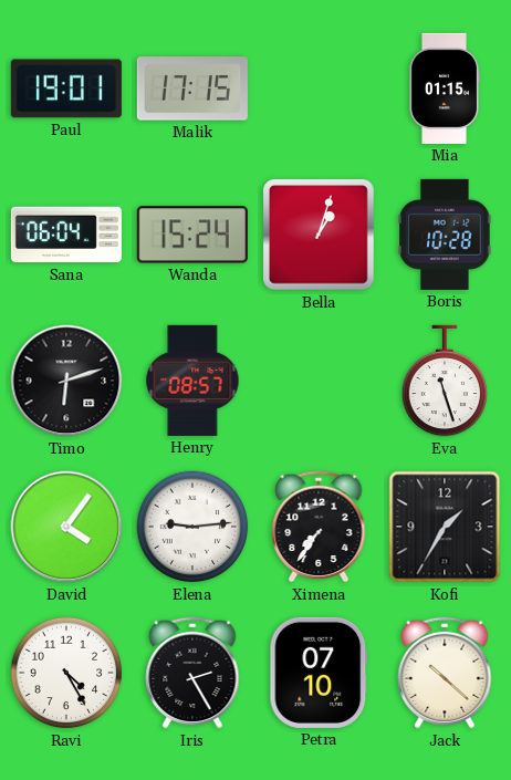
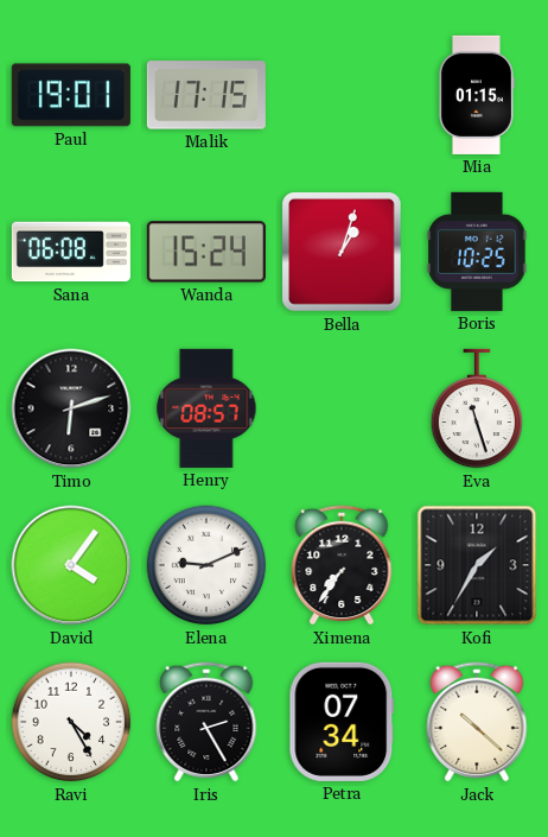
Sana: 06:04 -> 06:08 (71, 252)
Boris: 10:28 -> 10:25 (477, 252)
Elena: 9:14 -> 9:11 (206, 565)
Petra: 07:10 -> 07:34 (342, 722)
